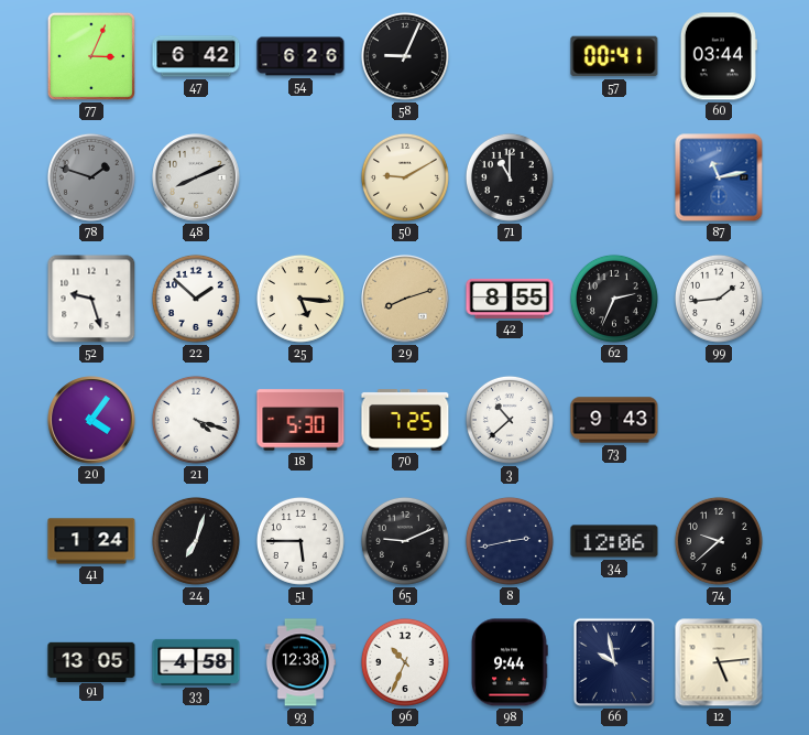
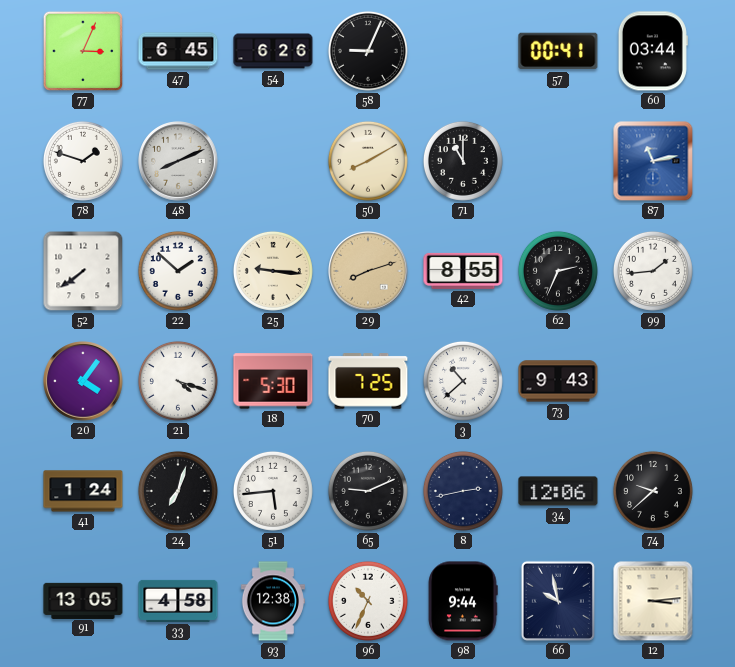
47: 6:42 -> 6:45 (178, 51)
78 dial: grey -> white (83, 161)
50: 9:10 -> 8:10 (368, 161)
52: 9:27 -> 7:39 (83, 271)
25: 5:16 -> 9:16 (273, 271)
51: 5:45 -> 5:44 (273, 491)
12: 5:14 -> 3:14 (653, 601)
